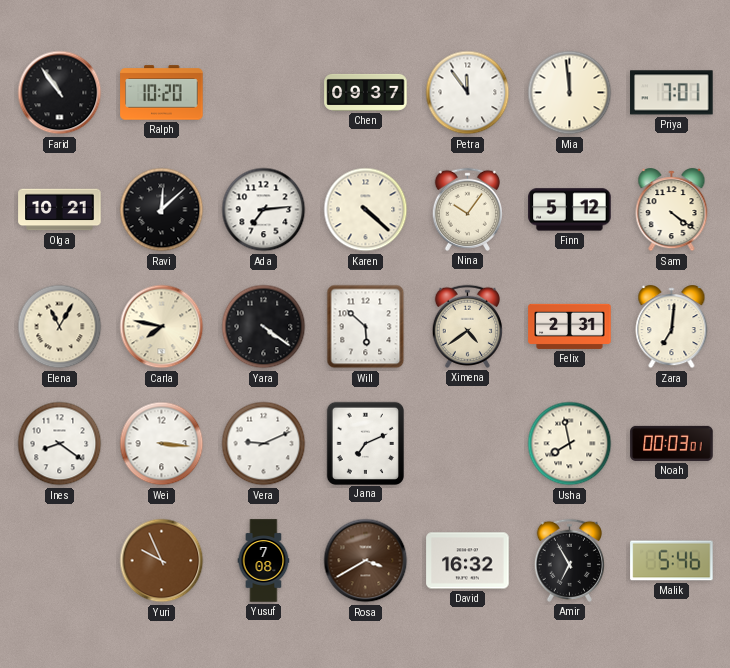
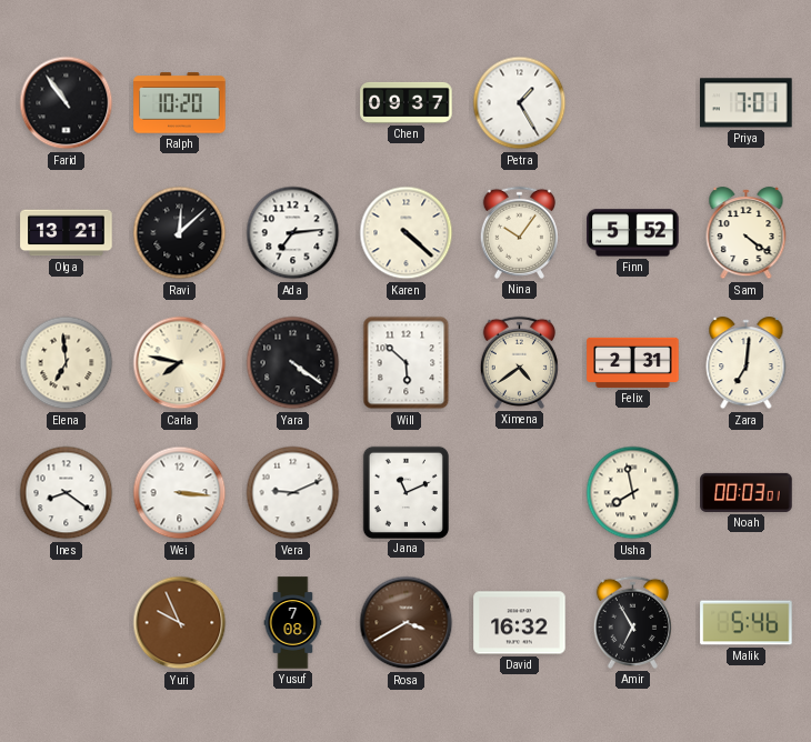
Petra: 11:54 -> 1:25 (520, 103)
Mia: 11:59 -> none (570, 93)
Olga: 10:21 -> 13:21 (67, 233)
Finn: 5:12 -> 5:52 (633, 233)
Elena: 11:05 -> 6:59 (67, 363)
Jana: 7:11 -> 11:11 (405, 492)
